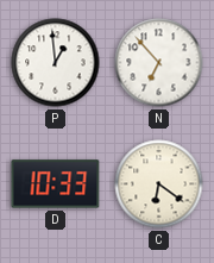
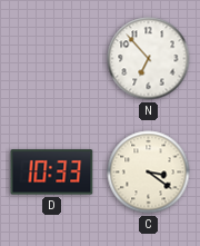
P: 12:59 -> none (56, 63)
C: 6:21 -> 3:21 (149, 173)
